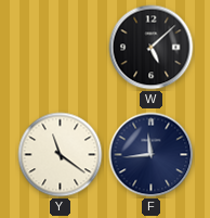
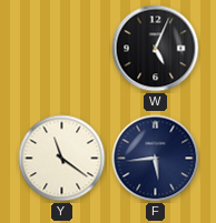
W: 5:08 -> 5:04 (156, 49)
F: 11:44 -> 5:44 (156, 159)
